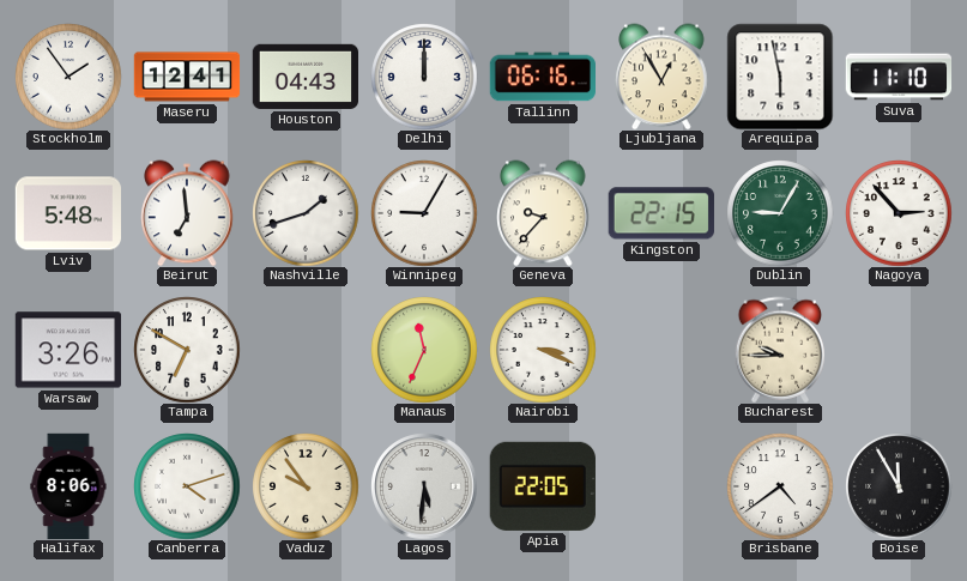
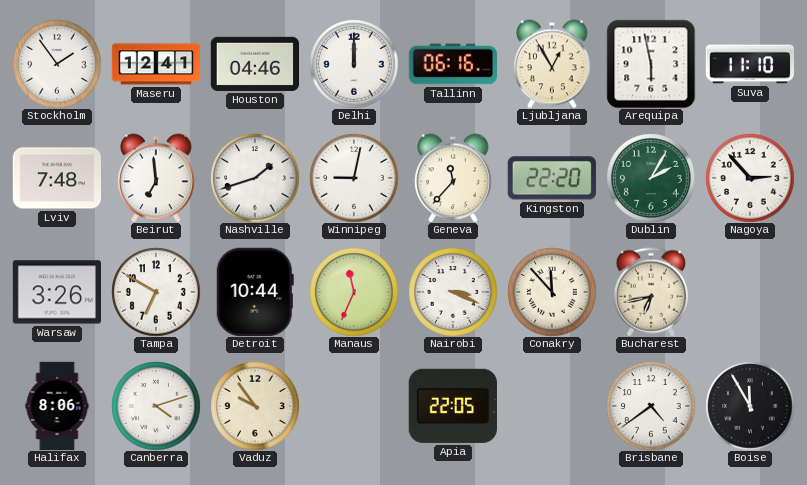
Houston: 04:43 -> 04:46 (254, 64)
Lviv: 5:48 -> 7:48 (56, 178)
Winnipeg: 9:05 -> 9:02 (354, 178)
Geneva: 9:37 -> 11:37 (453, 178)
Kingston: 22:15 -> 22:20 (552, 178)
Dublin: 9:05 -> 2:05 (651, 178)
Detroit: none -> 10:44 (255, 291)
Conakry: none -> 11:53 (552, 292)
Bucharest: 9:45 -> 6:43 (651, 292)
Lagos: 5:31 -> none (424, 486)
